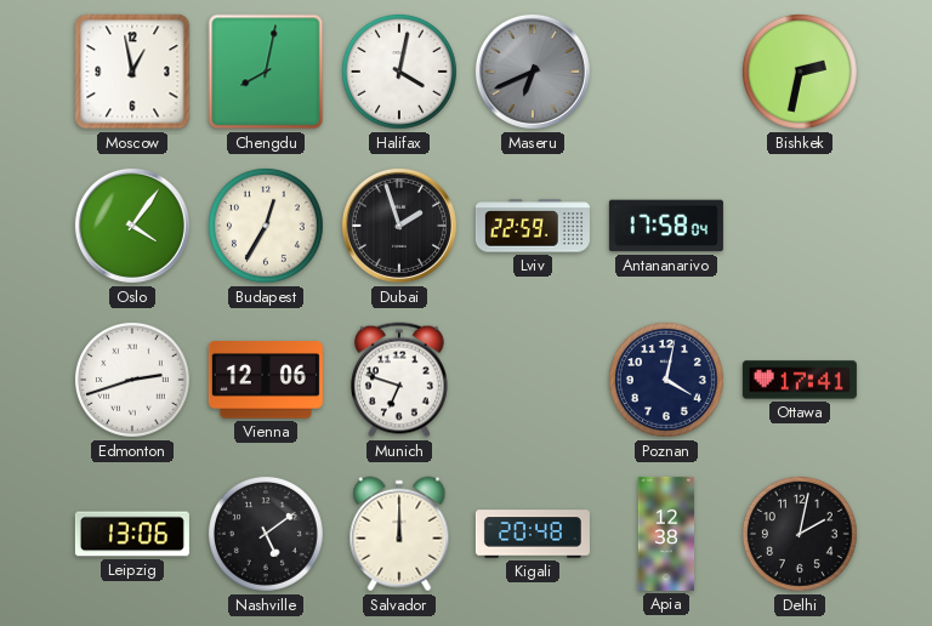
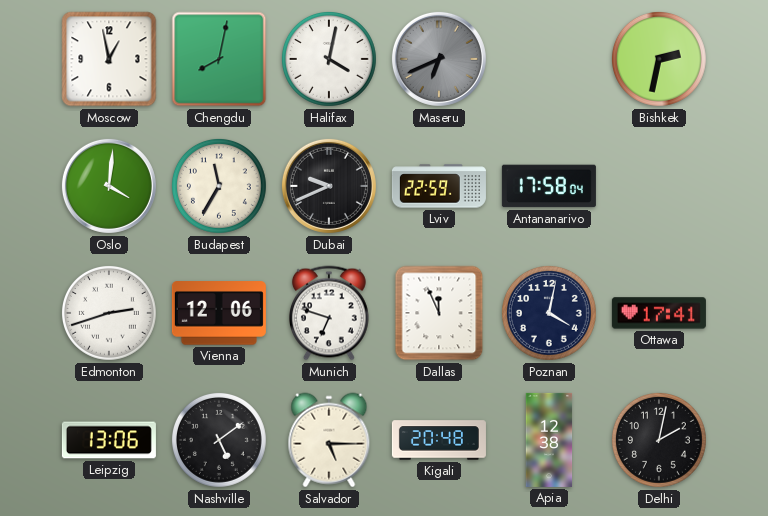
Oslo: 4:06 -> 4:01 (109, 186)
Budapest: 12:35 -> 11:35 (219, 186)
Dubai: 1:57 -> 9:41 (329, 186)
Dallas: none -> 11:56 (439, 313)
Salvador: 12:00 -> 5:15 (329, 440)
